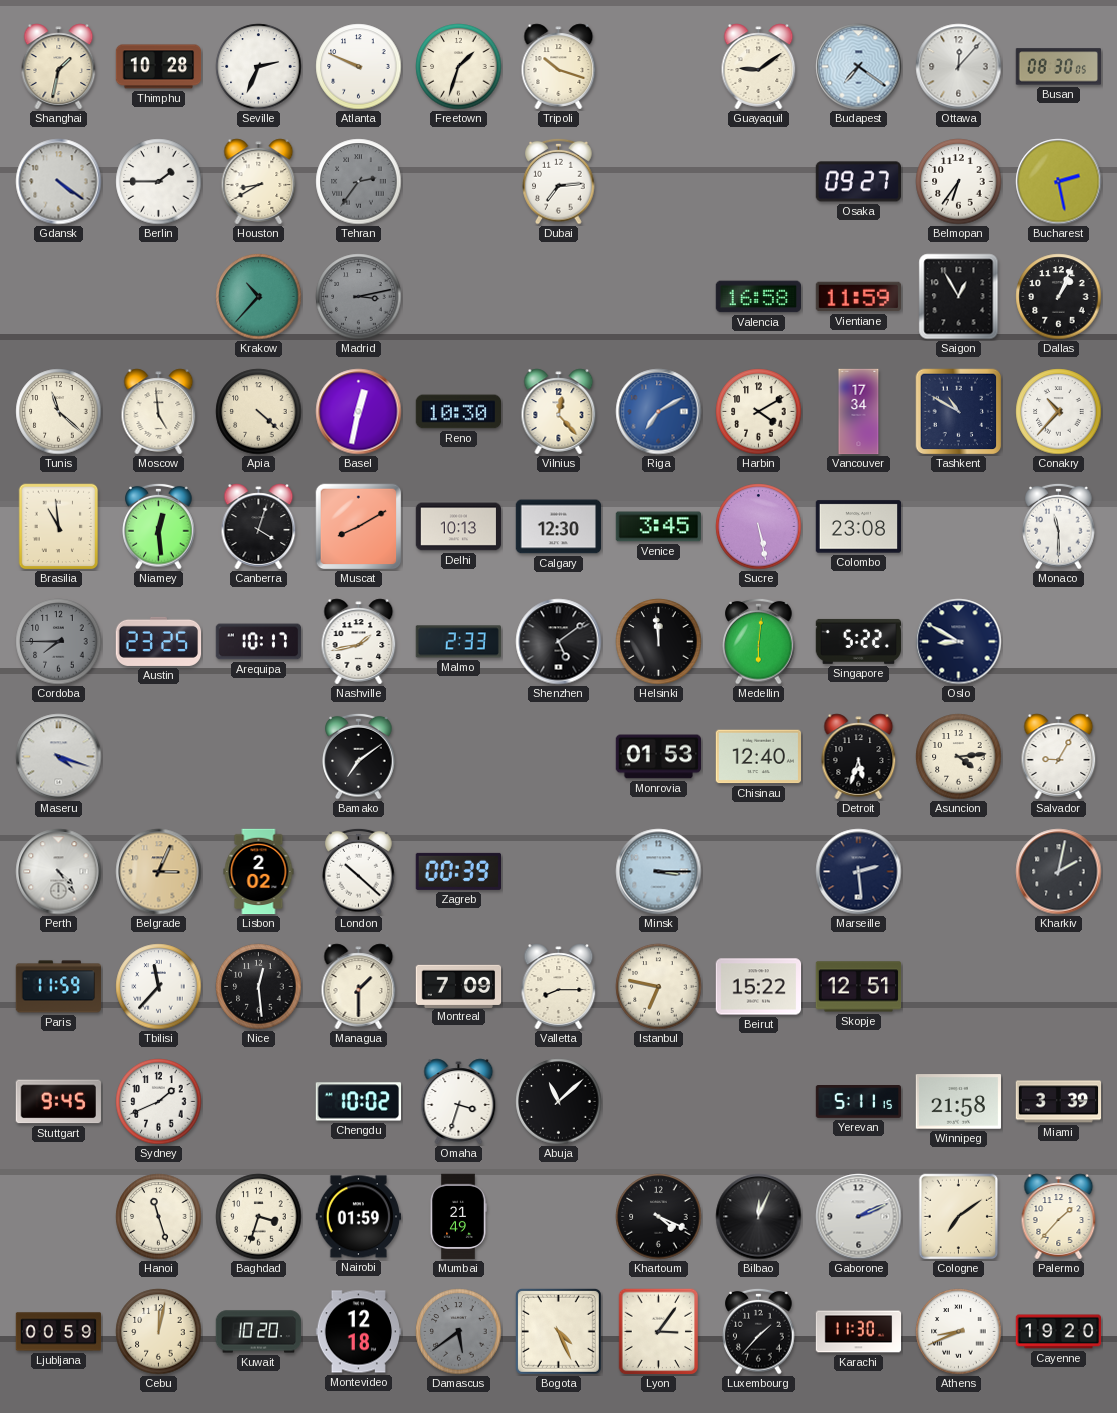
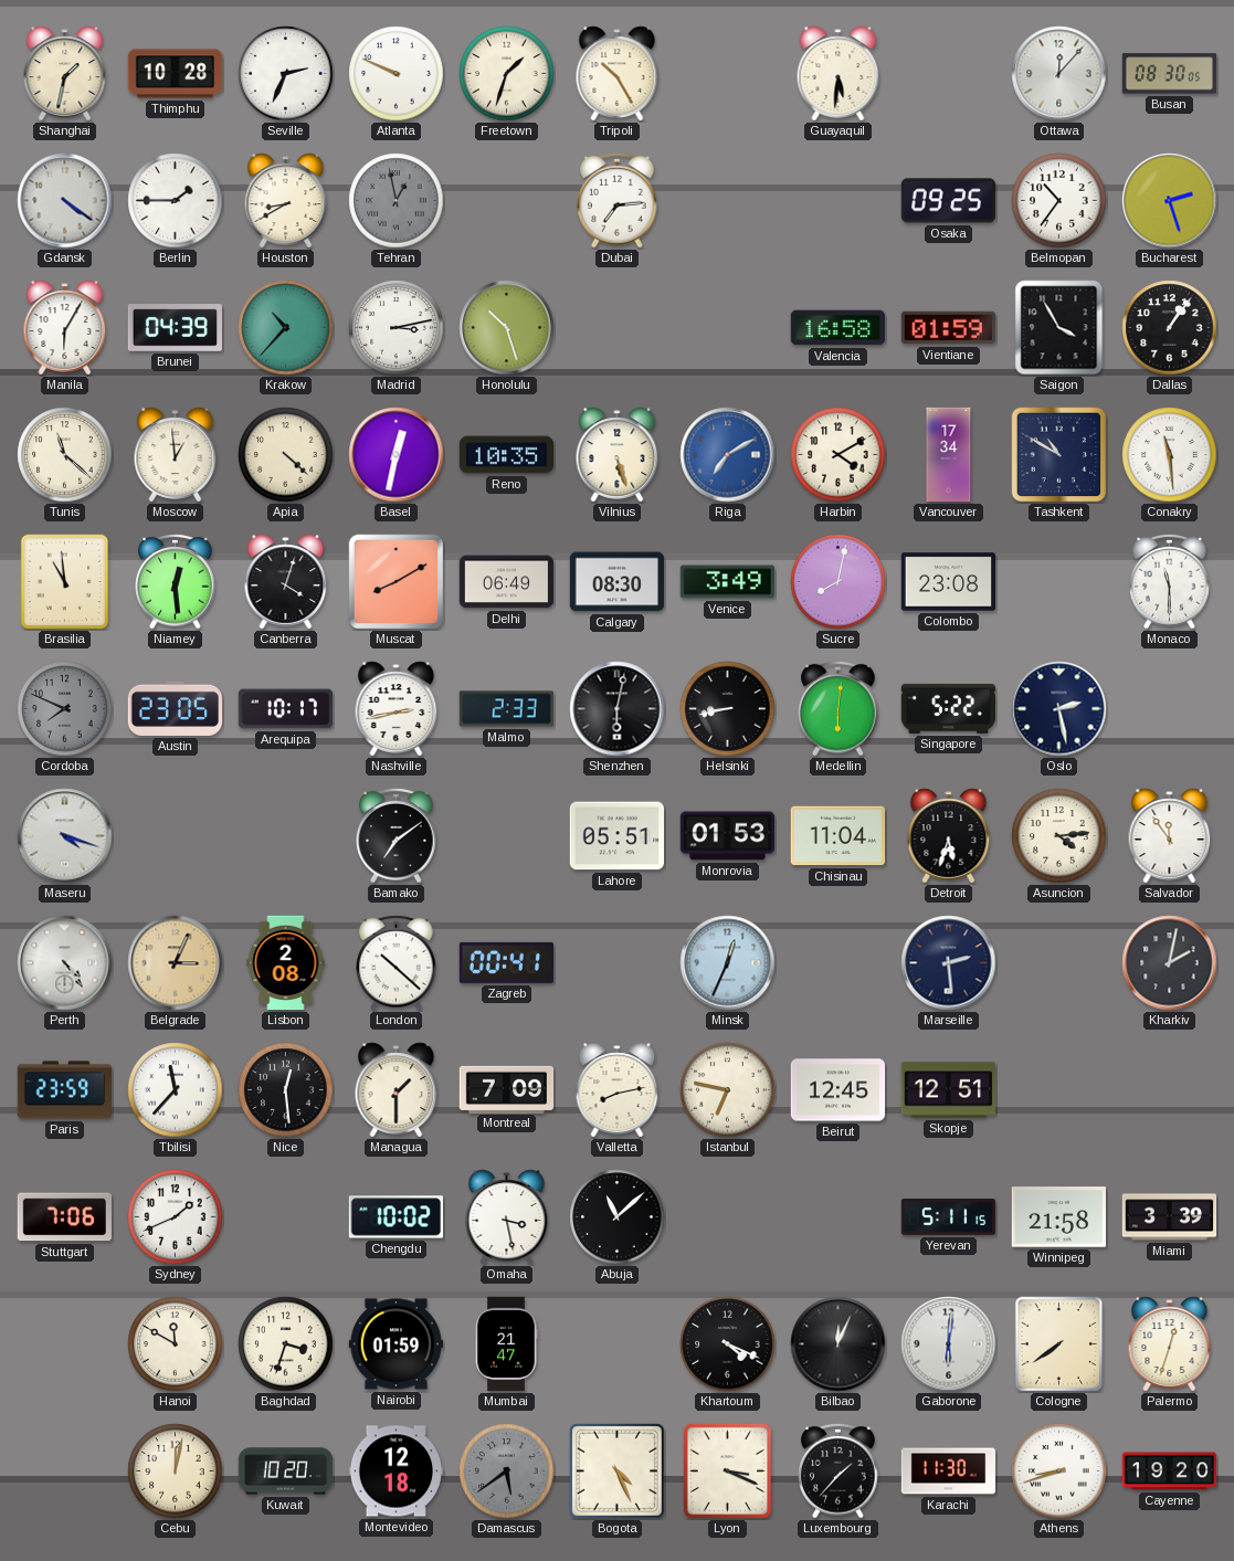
Tripoli: 10:18 -> 10:25 (618, 74)
Guayaquil: 9:09 -> 5:31 (839, 74)
Budapest: 7:21 -> none (859, 67)
Tehran: 2:36 -> 12:58 (397, 201)
Osaka: 09:27 -> 09:25 (949, 201)
Belmopan: 6:36 -> 10:36 (1059, 201)
Bucharest: 2:28 -> 2:27 (1170, 201)
Manila: none -> 6:05 (65, 328)
Brunei: none -> 04:39 (175, 328)
Madrid dial: grey -> white (397, 328)
Honolulu: none -> 10:27 (507, 328)
Vientiane: 11:59 -> 01:59 (948, 328)
Saigon: 12:55 -> 3:55 (1059, 328)
Dallas: 1:04 -> 1:06 (1170, 328)
Moscow: 4:59 -> 12:59 (176, 455)
Reno: 10:30 -> 10:35 (507, 455)
Vilnius: 12:23 -> 5:27 (618, 455)
Conakry: 10:37 -> 11:29 (1170, 455)
Delhi: 10:13 -> 06:49 (507, 582)
Calgary: 12:30 -> 08:30 (618, 582)
Venice: 3:45 -> 3:49 (727, 582)
Sucre: 5:28 -> 8:02 (839, 582)
Cordoba: 7:45 -> 7:49 (65, 709)
Austin: 23:25 -> 23:05 (176, 708)
Nashville: 1:43 -> 2:43 (397, 709)
Shenzhen: 5:09 -> 6:02 (618, 709)
Helsinki: 11:59 -> 8:43 (728, 709)
Oslo: 8:50 -> 2:28 (1059, 709)
Lahore: none -> 05:51 (616, 836)
Chisinau: 12:40 -> 11:04 (837, 836)
Salvador: 9:05 -> 11:54 (1170, 836)
Lisbon: 2:02 -> 2:08 (286, 963)
Zagreb: 00:39 -> 00:41 (506, 962)
Minsk: 3:15 -> 12:34 (728, 963)
Paris: 11:59 -> 23:59 (64, 1090)
Valletta: 8:15 -> 8:13 (618, 1090)
Beirut: 15:22 -> 12:45 (839, 1090)
Stuttgart: 9:45 -> 7:06 (64, 1217)
Omaha: 3:33 -> 3:28 (507, 1217)
Hanoi: 11:27 -> 11:50 (176, 1344)
Mumbai: 21:49 -> 21:47 (506, 1344)
Gaborone: 2:11 -> 6:01 (949, 1344)
Cologne: 7:09 -> 7:39 (1059, 1344)
Palermo: 1:37 -> 12:33 (1170, 1344)
Ljubljana: 00:59 -> none (59, 1332)
Lyon: 3:06 -> 3:19 (728, 1472)
Athens: 8:41 -> 8:42 (1059, 1472)
